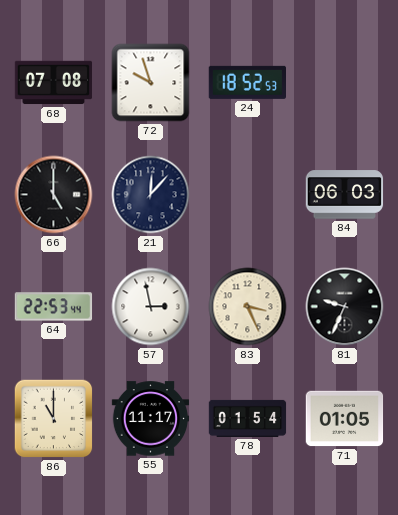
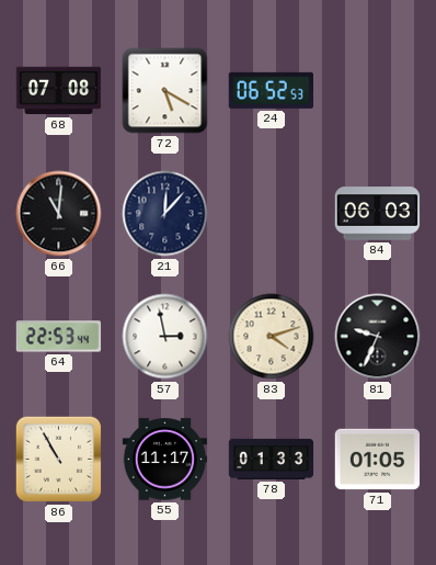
72: 9:57 -> 5:20 (165, 91)
24: 18:52 -> 06:52 (271, 90)
66: 5:00 -> 11:01 (59, 214)
83: 3:26 -> 4:12 (272, 337)
86: 11:00 -> 10:55 (59, 460)
78: 01:54 -> 01:33 (272, 459)
